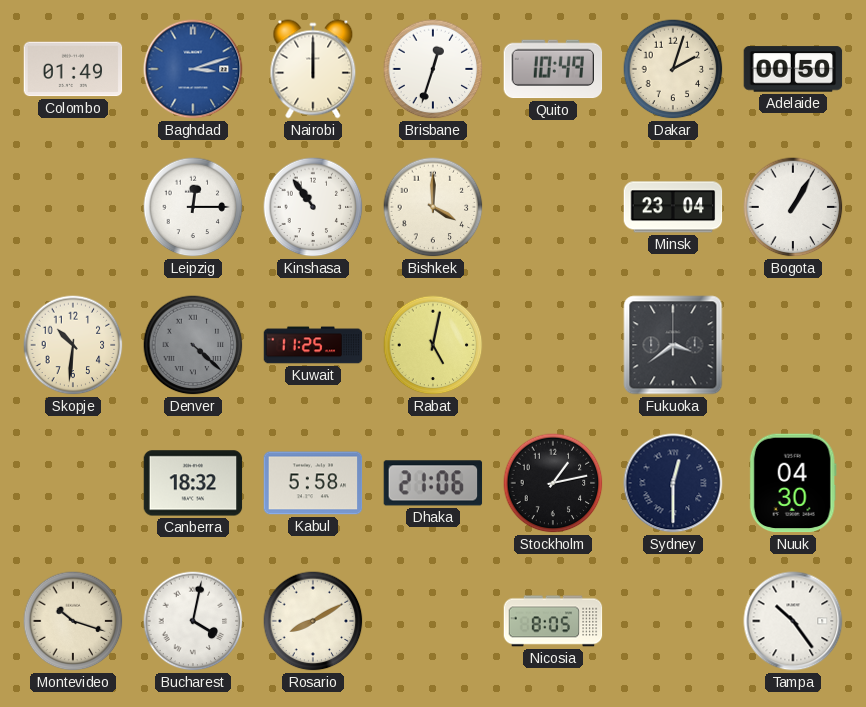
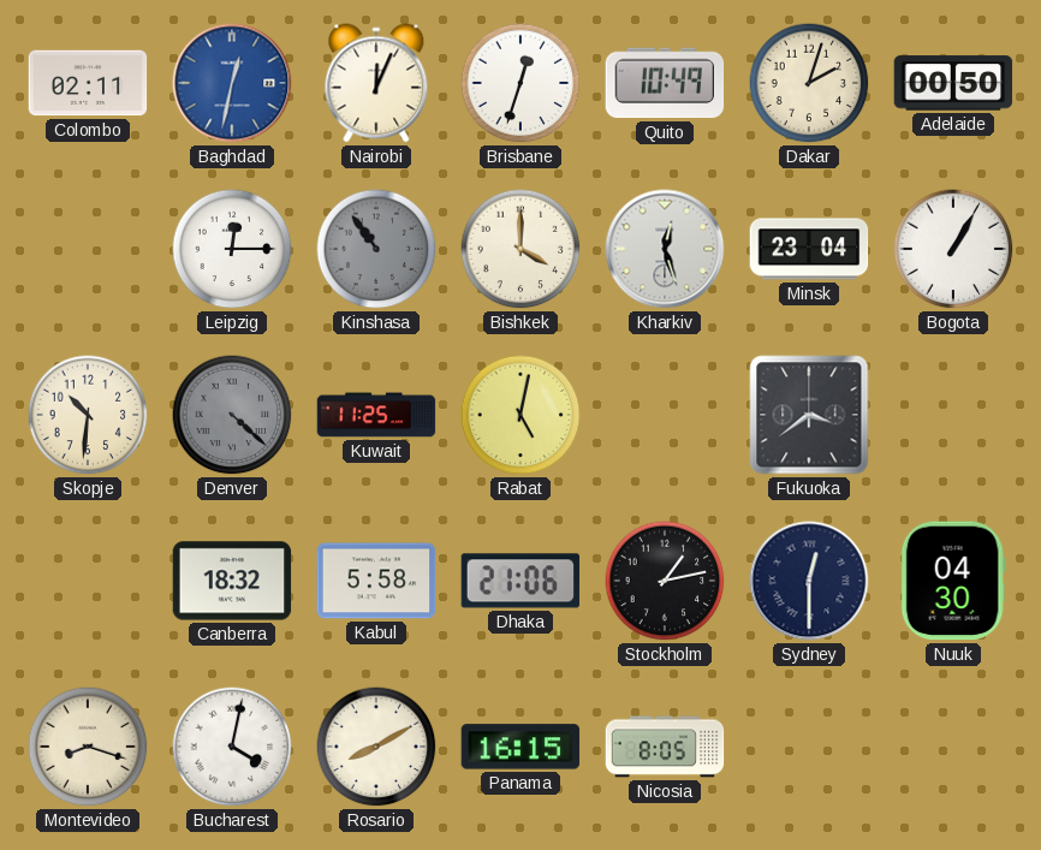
Colombo: 01:49 -> 02:11 (88, 83)
Baghdad: 3:12 -> 12:32 (232, 83)
Nairobi: 12:00 -> 12:04 (376, 83)
Kinshasa dial: white -> grey (376, 249)
Kharkiv: none -> 12:27 (665, 249)
Montevideo: 10:18 -> 8:18 (88, 747)
Panama: none -> 16:15 (520, 747)
Tampa: 10:24 -> none (793, 621)
